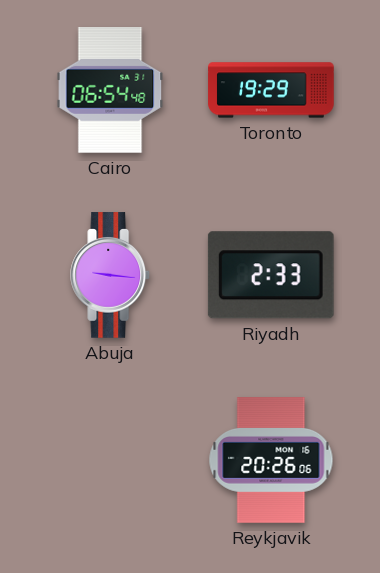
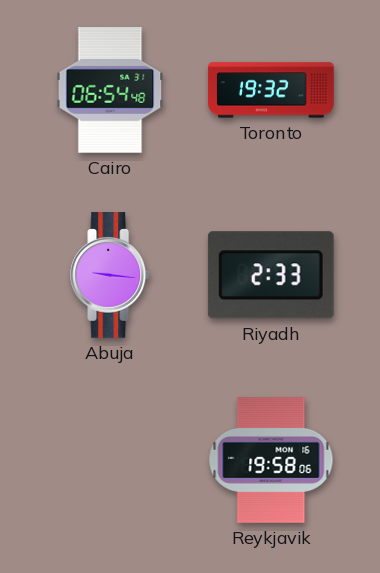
Toronto: 19:29 -> 19:32 (271, 90)
Reykjavik: 20:26 -> 19:58 (271, 460)
